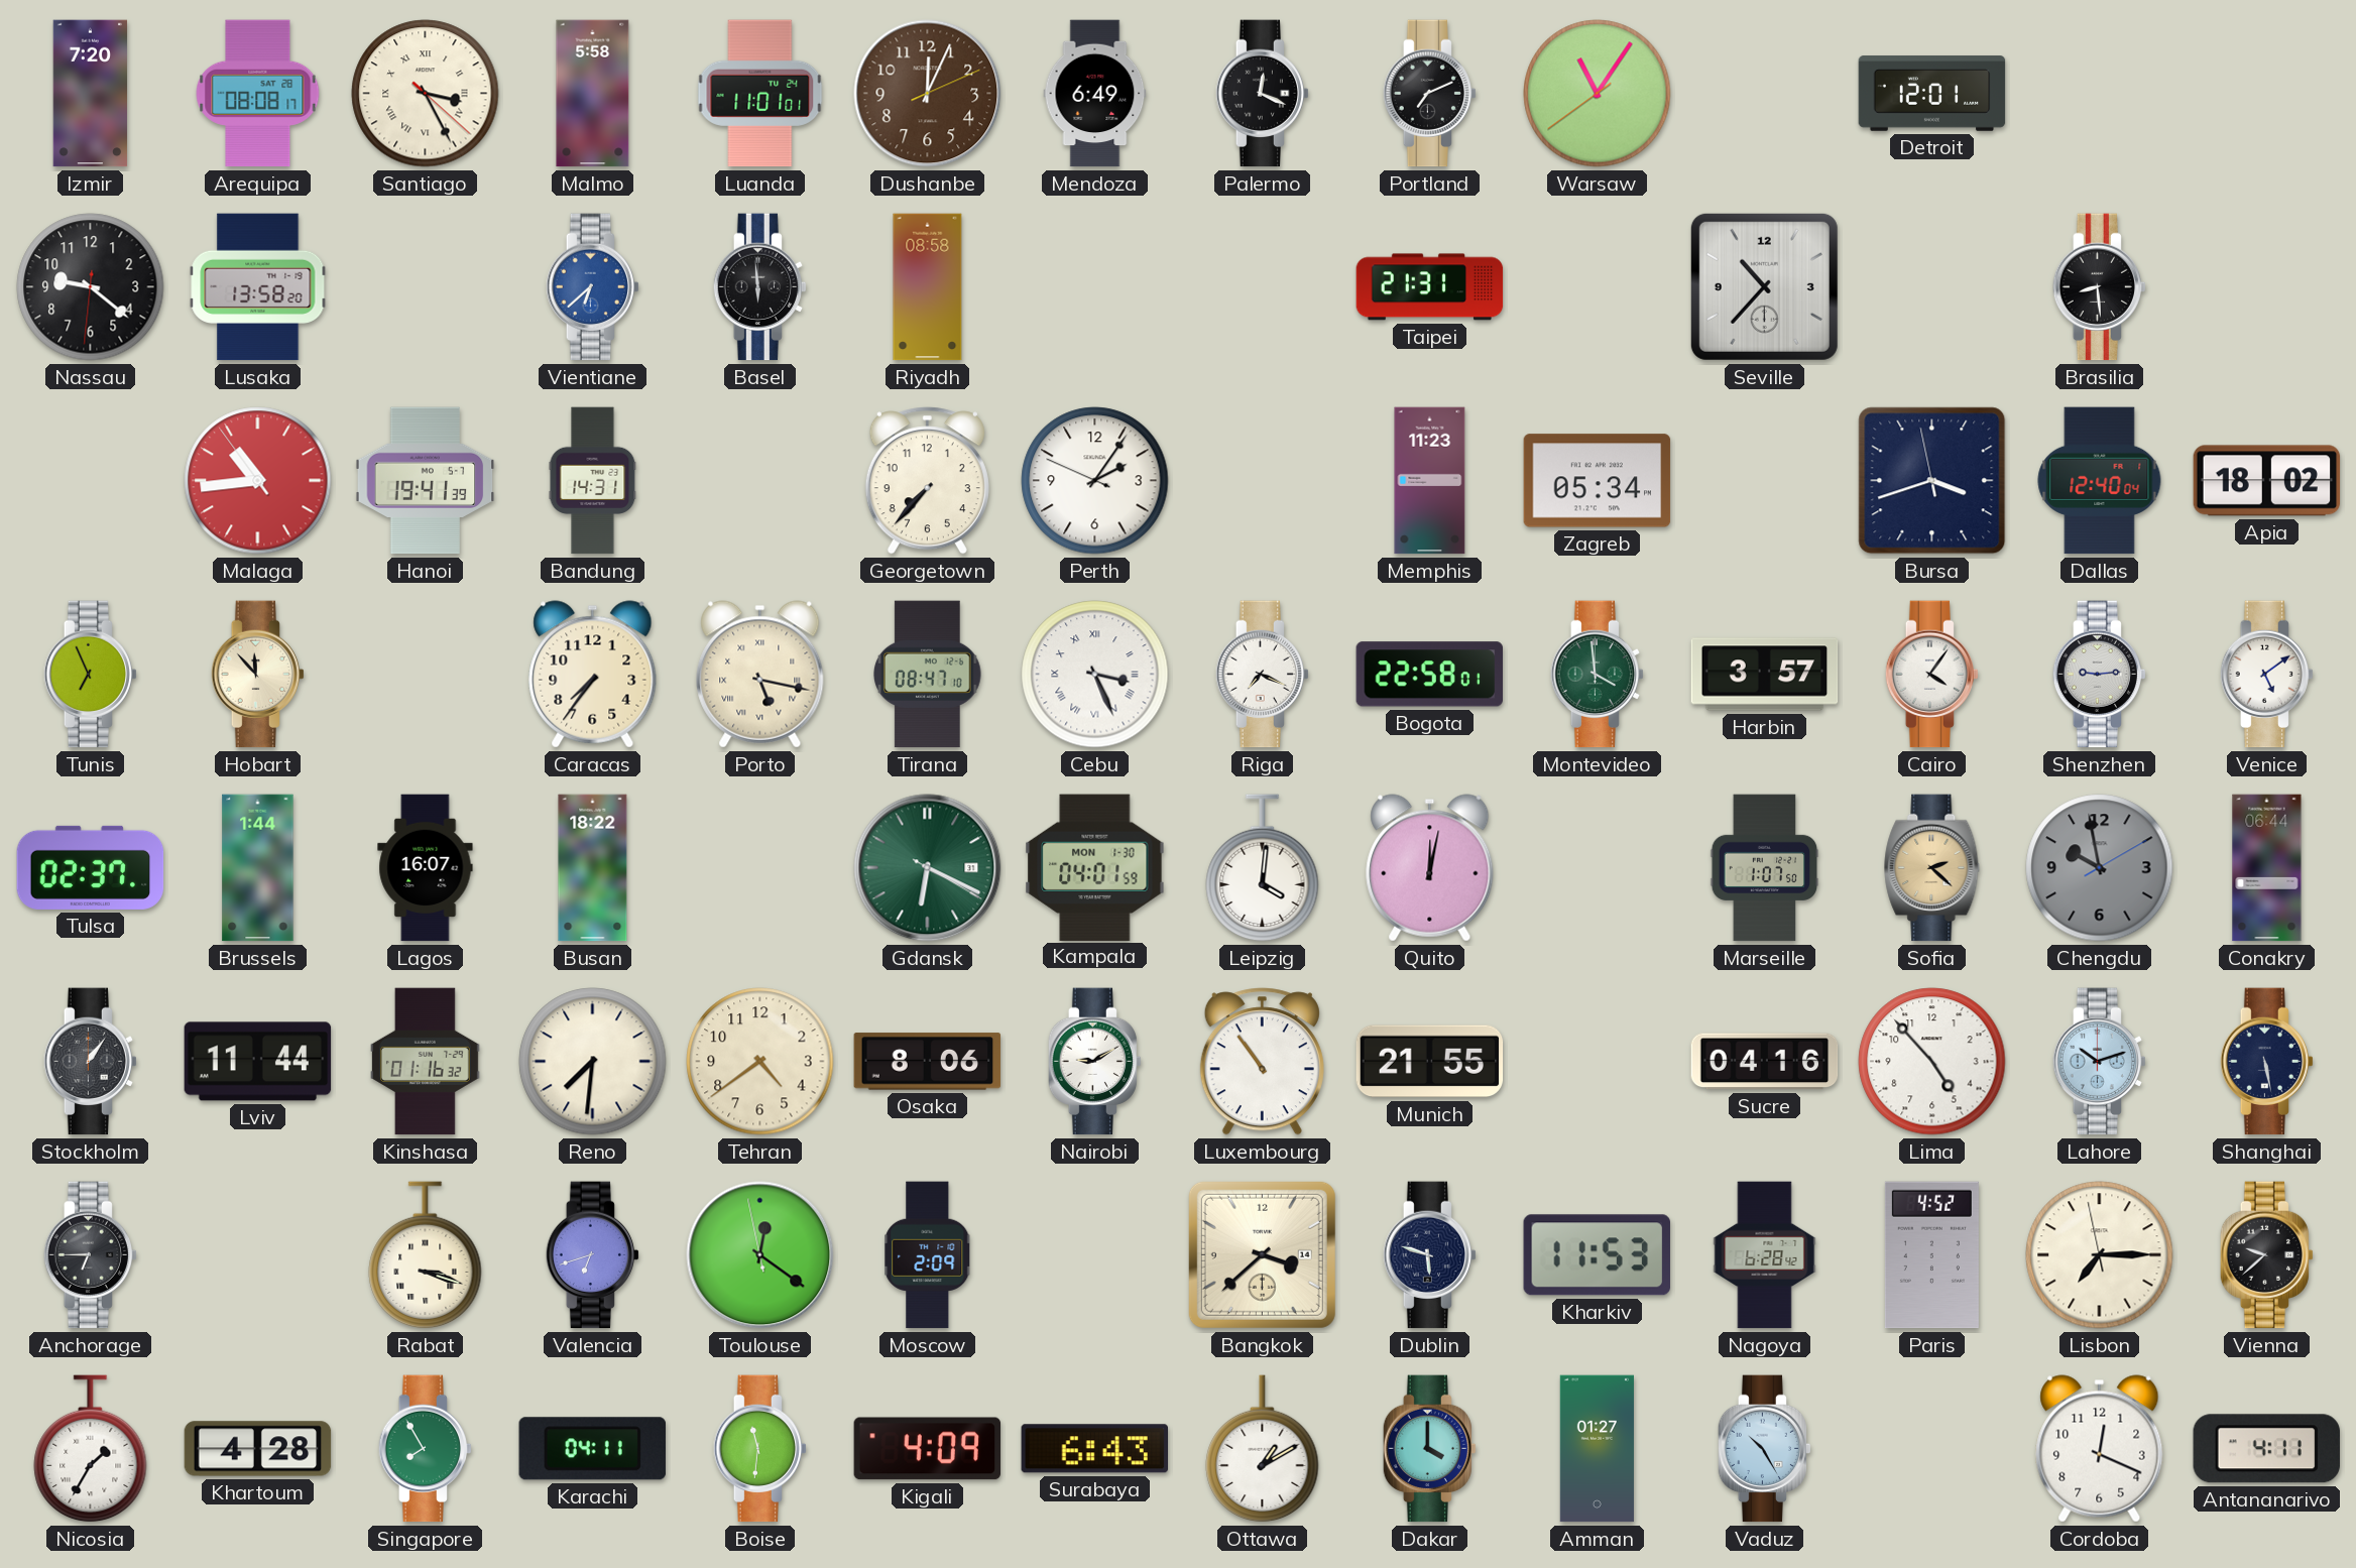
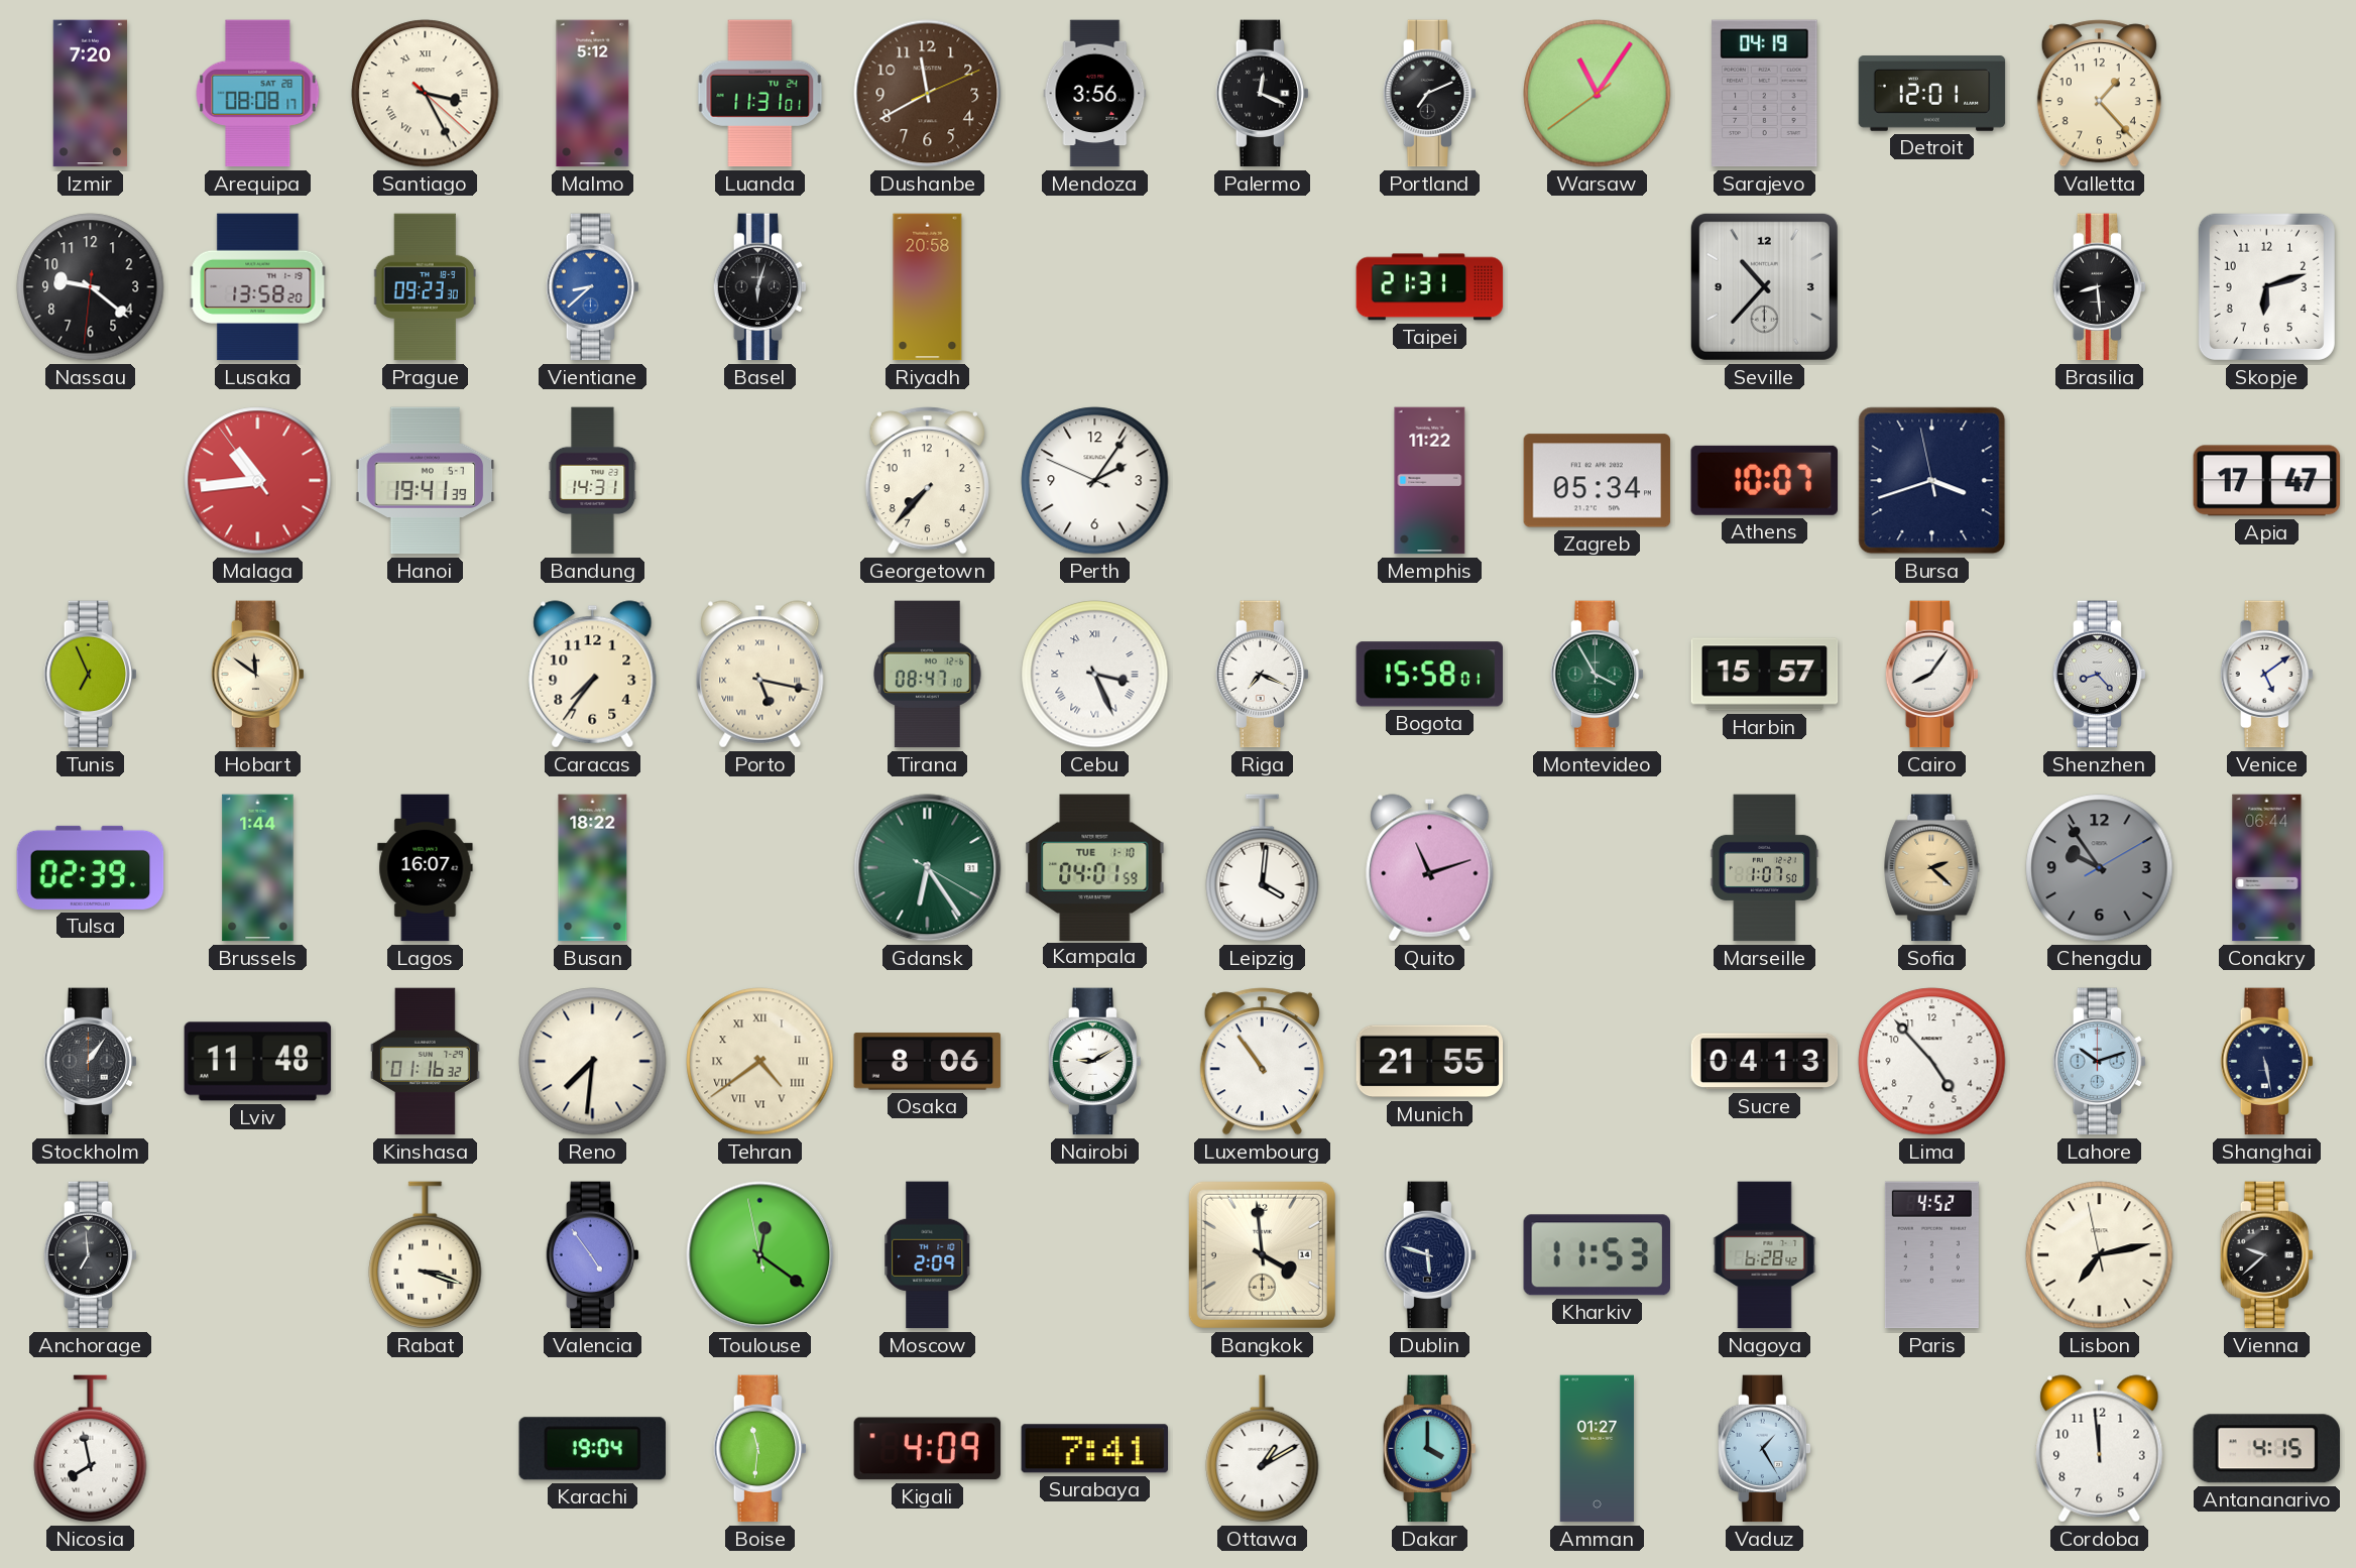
Malmo: 5:58 -> 5:12 (593, 94)
Luanda: 11:01 -> 11:31 (760, 94)
Dushanbe: 12:04 -> 11:40 (928, 94)
Mendoza: 6:49 -> 3:56 (1095, 94)
Sarajevo: none -> 04:19 (1765, 94)
Valletta: none -> 1:23 (2099, 94)
Prague: none -> 09:23 (425, 287)
Vientiane: 6:38 -> 8:38 (592, 287)
Basel: 5:59 -> 6:03 (759, 287)
Riyadh: 08:58 -> 20:58 (928, 287)
Skopje: none -> 6:12 (2266, 286)
Memphis: 11:23 -> 11:22 (1430, 481)
Athens: none -> 10:07 (1764, 480)
Dallas: 12:40 -> none (2100, 481)
Apia: 18:02 -> 17:47 (2267, 481)
Hobart: 11:53 -> 11:51 (257, 675)
Bogota: 22:58 -> 15:58 (1429, 675)
Montevideo: 3:59 -> 3:55 (1597, 675)
Harbin: 3:57 -> 15:57 (1765, 675)
Cairo: 4:06 -> 8:06 (1931, 675)
Shenzhen: 9:14 -> 8:23 (2099, 675)
Tulsa: 02:37 -> 02:39 (91, 867)
Gdansk: 6:19 -> 6:24 (928, 868)
Kampala date: MON 1-30 -> TUE 1-10 (1095, 867)
Quito: 12:02 -> 11:12 (1430, 868)
Chengdu: 9:58 -> 9:54 (2100, 868)
Lviv: 11:44 -> 11:48 (258, 1062)
Tehran numerals: Arabic -> Roman (760, 1062)
Sucre: 04:16 -> 04:13 (1765, 1062)
Anchorage: 6:45 -> 6:59 (90, 1255)
Valencia: 6:42 -> 4:54 (592, 1255)
Bangkok: 3:38 -> 3:59 (1262, 1254)
Lisbon: 7:14 -> 7:12 (2100, 1255)
Nicosia: 1:35 -> 7:58 (91, 1449)
Khartoum: 4:28 -> none (258, 1449)
Singapore: 7:55 -> none (425, 1449)
Karachi: 04:11 -> 19:04 (592, 1449)
Surabaya: 6:43 -> 7:41 (1094, 1449)
Vaduz: 10:25 -> 1:25 (1764, 1449)
Cordoba: 12:19 -> 11:59 (2100, 1449)
Antananarivo: 4:11 -> 4:15 (2266, 1449)
